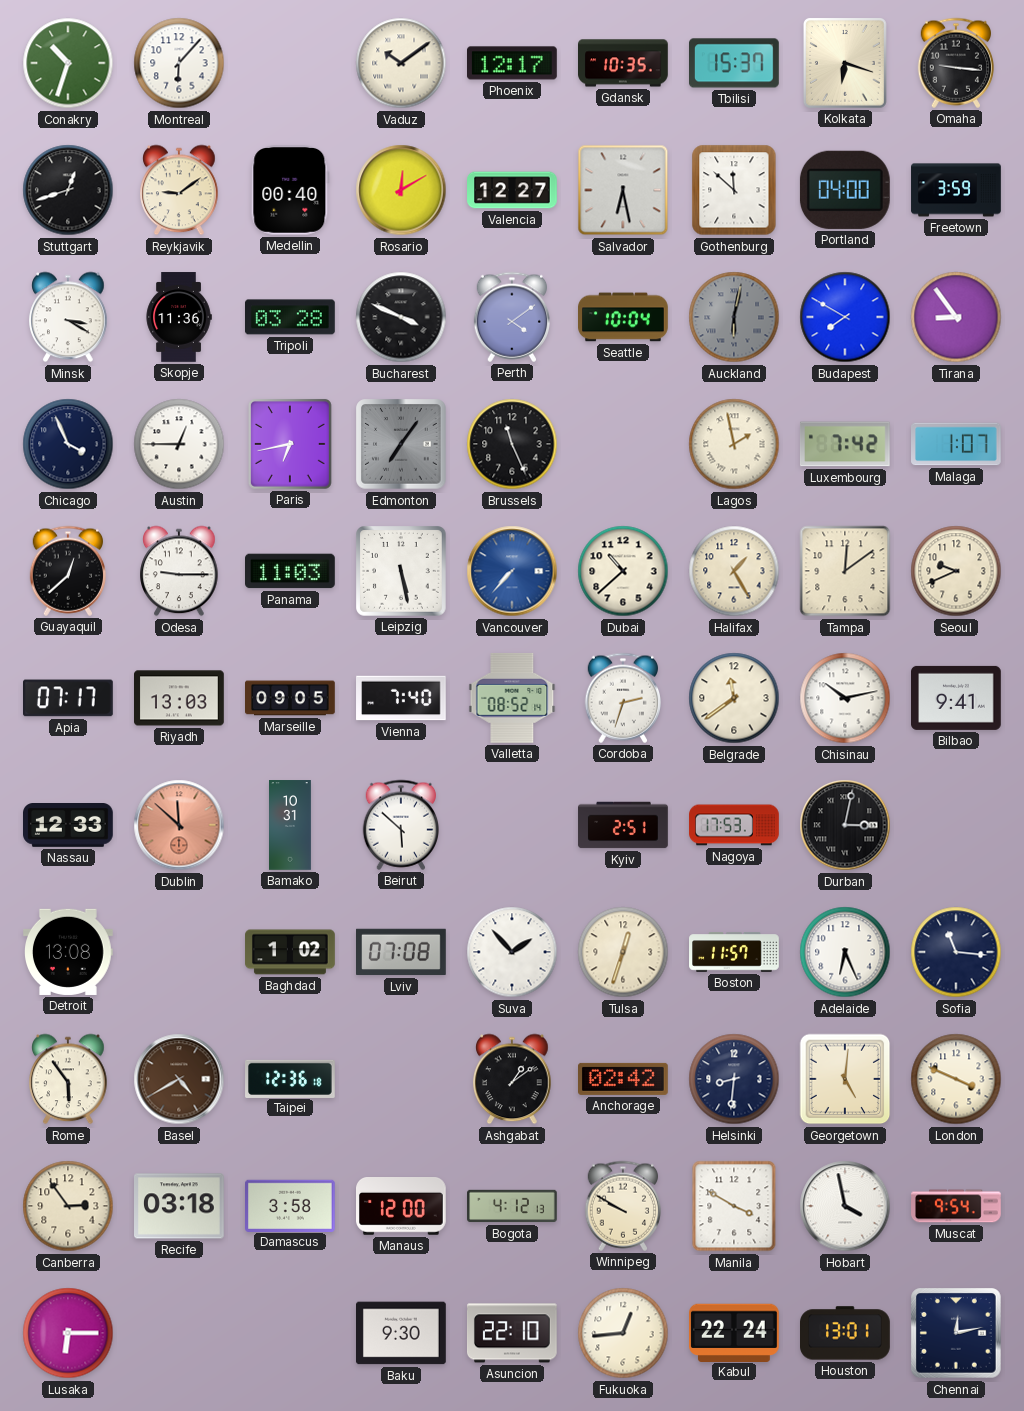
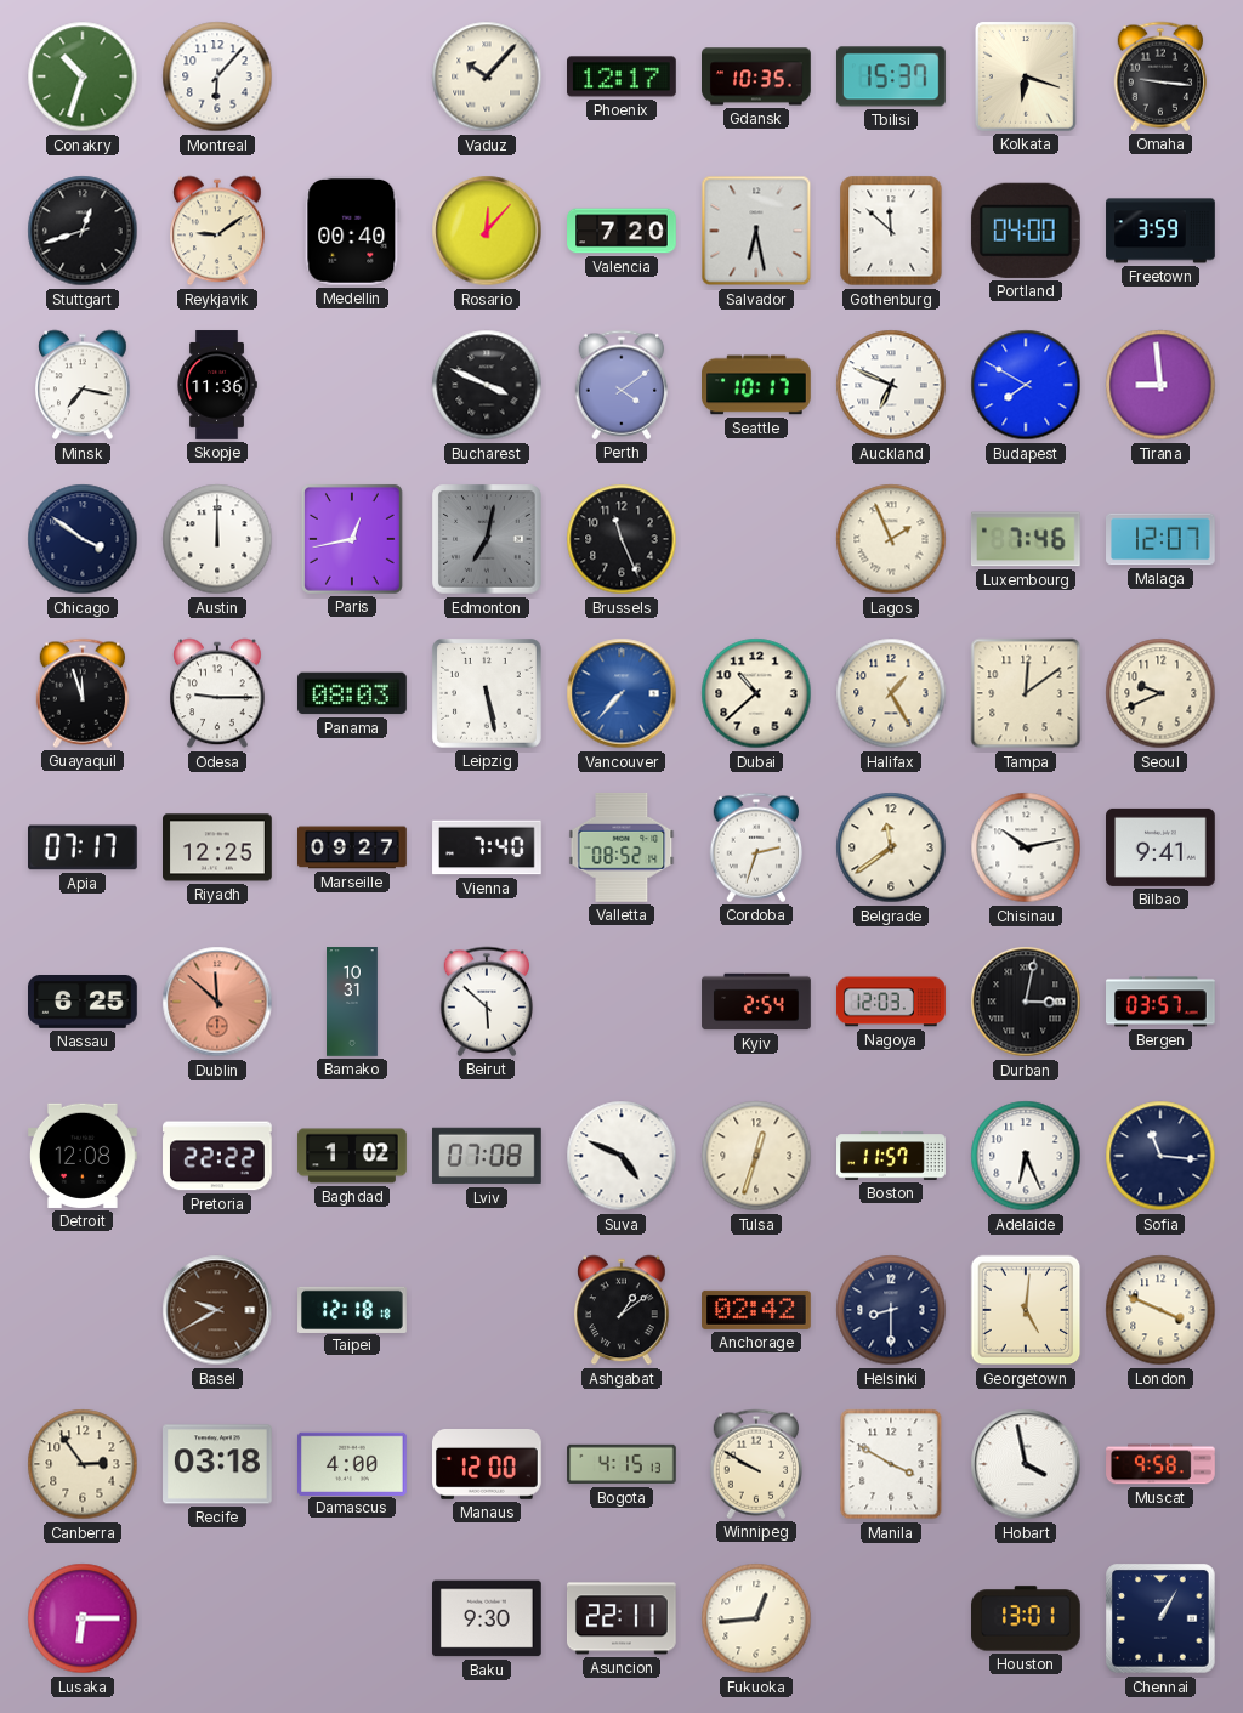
Vaduz: 10:09 -> 10:07 (487, 76)
Rosario: 12:10 -> 12:07 (487, 231)
Valencia: 12:27 -> 7:20 (621, 231)
Minsk: 3:20 -> 7:17 (83, 385)
Tripoli: 03:28 -> none (291, 317)
Seattle: 10:04 -> 10:17 (756, 385)
Auckland: 6:02 -> 6:49 (891, 385)
Auckland dial: grey -> white (891, 385)
Tirana: 8:54 -> 8:59 (1160, 385)
Chicago: 3:56 -> 3:51 (83, 539)
Austin: 12:45 -> 12:00 (217, 539)
Paris: 6:43 -> 12:43 (352, 539)
Edmonton: 7:06 -> 7:02 (487, 539)
Lagos: 1:58 -> 1:56 (891, 539)
Luxembourg: 7:42 -> 7:46 (1026, 539)
Malaga: 1:07 -> 12:07 (1160, 539)
Guayaquil: 12:38 -> 11:57 (81, 693)
Panama: 11:03 -> 08:03 (353, 693)
Riyadh: 13:03 -> 12:25 (218, 847)
Marseille: 09:05 -> 09:27 (352, 847)
Nassau: 12:33 -> 6:25 (84, 1003)
Kyiv: 2:51 -> 2:54 (756, 1002)
Nagoya: 17:53 -> 12:03 (891, 1002)
Bergen: none -> 03:57 (1162, 1002)
Detroit: 13:08 -> 12:08 (84, 1156)
Pretoria: none -> 22:22 (218, 1156)
Suva: 1:53 -> 4:49 (621, 1156)
Rome: 5:54 -> none (68, 1079)
Basel: 4:40 -> 9:40 (217, 1310)
Taipei: 12:36 -> 12:18 (352, 1309)
Helsinki: 8:31 -> 8:30 (891, 1310)
Damascus: 3:58 -> 4:00 (353, 1463)
Bogota: 4:12 -> 4:15 (621, 1464)
Muscat: 9:54 -> 9:58 (1160, 1464)
Asuncion: 22:10 -> 22:11 (623, 1618)
Kabul: 22:24 -> none (735, 1332)
Chennai: 12:13 -> 1:05 (1160, 1618)
